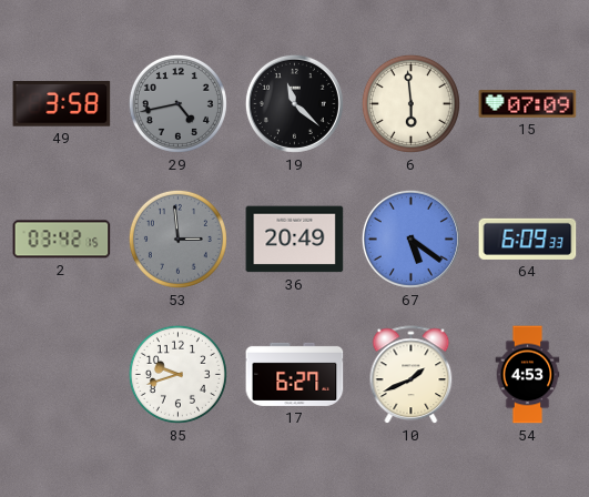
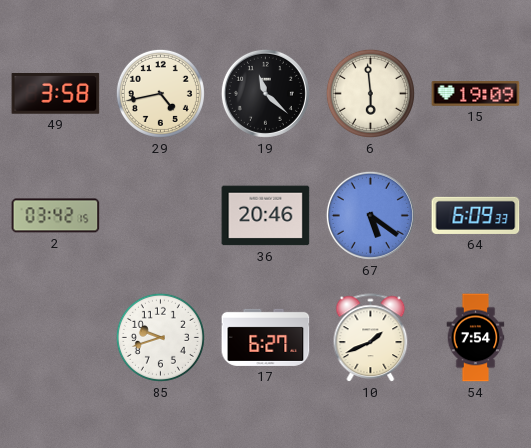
29 dial: grey -> cream (160, 93)
15: 07:09 -> 19:09 (476, 94)
53: 2:59 -> none (177, 239)
36: 20:49 -> 20:46 (266, 216)
54: 4:53 -> 7:54 (476, 338)
